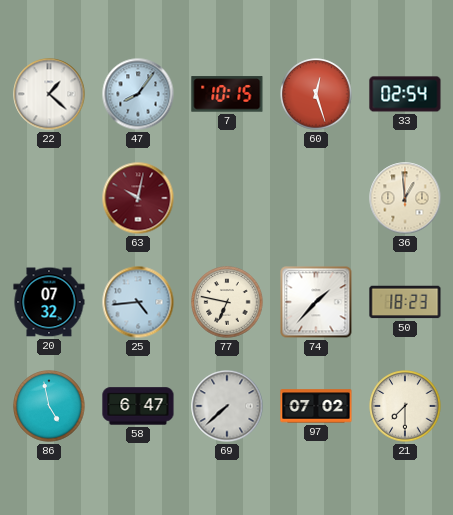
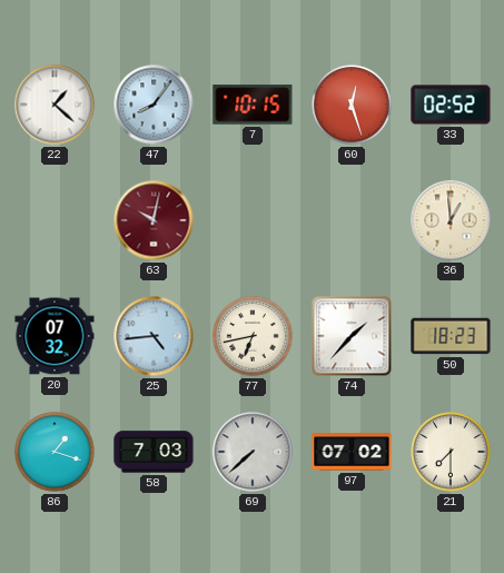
33: 02:54 -> 02:52 (451, 105)
77: 6:47 -> 6:43 (253, 336)
86: 4:58 -> 1:18 (55, 452)
58: 6:47 -> 7:03 (154, 452)
